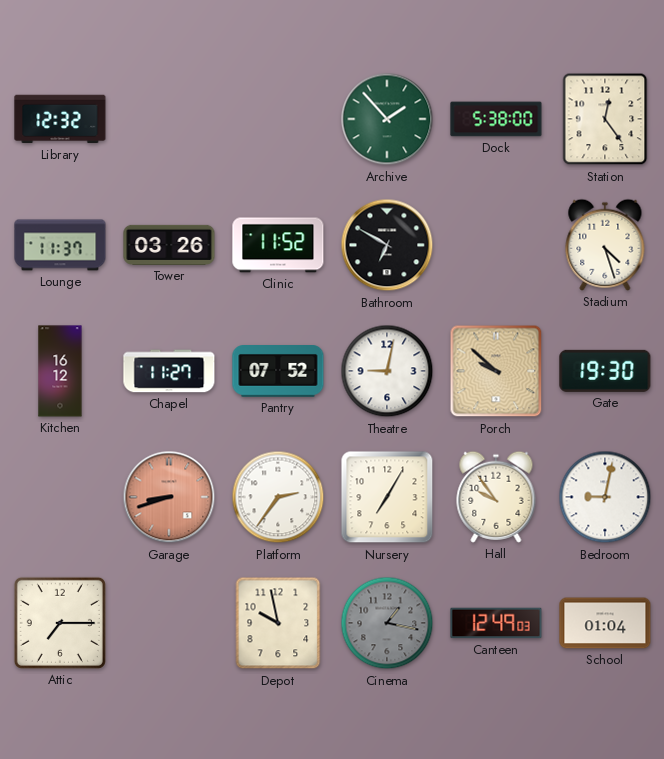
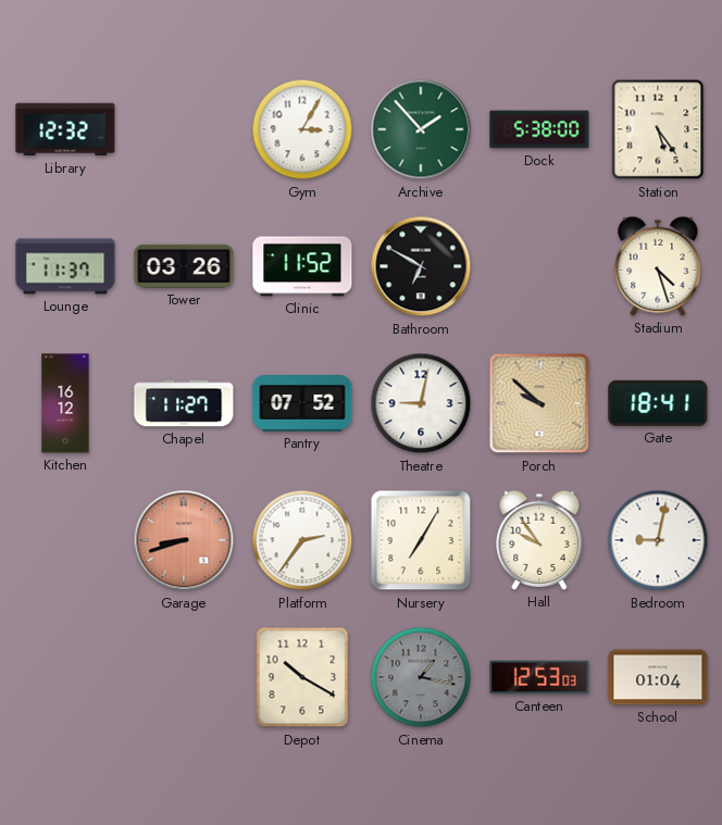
Gym: none -> 3:05 (302, 129)
Station: 12:24 -> 5:24 (658, 129)
Gate: 19:30 -> 18:41 (658, 403)
Attic: 7:15 -> none (60, 623)
Depot: 9:58 -> 10:20 (302, 677)
Canteen: 12:49 -> 12:53 (539, 677)
